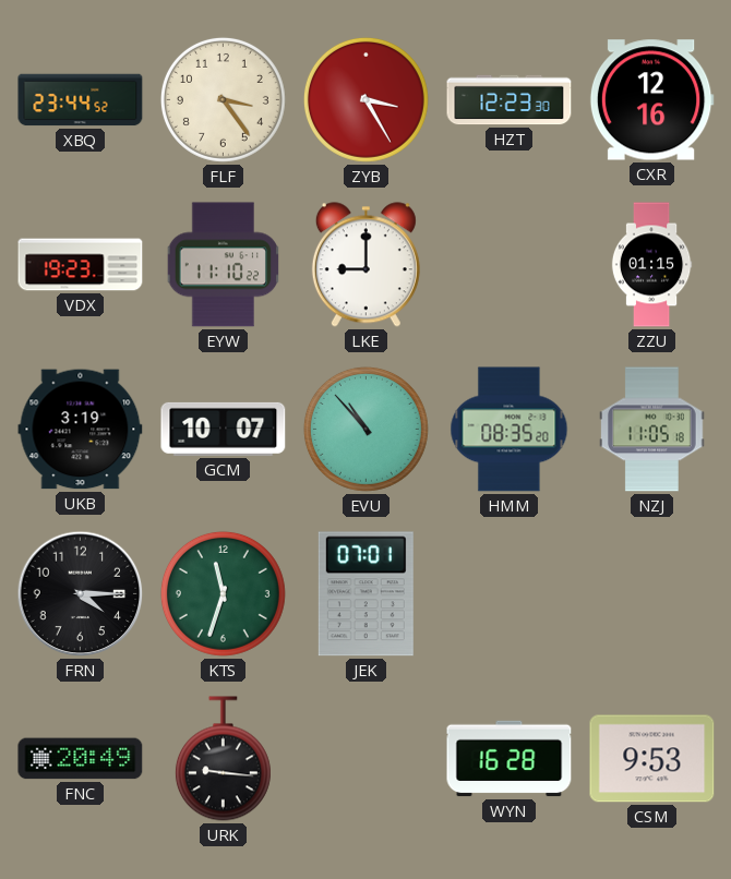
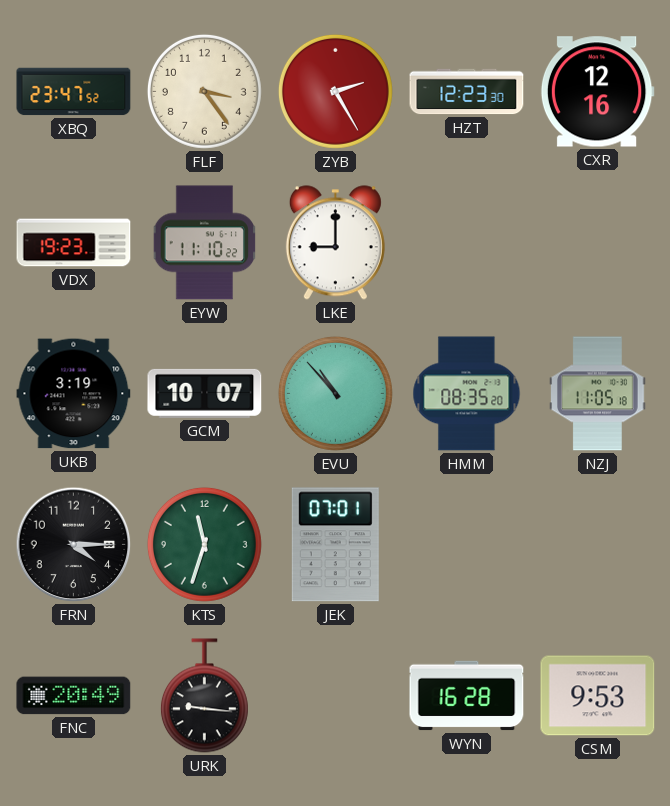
XBQ: 23:44 -> 23:47 (74, 92)
ZYB: 3:25 -> 2:25 (335, 91)
ZZU: 01:15 -> none (651, 265)
